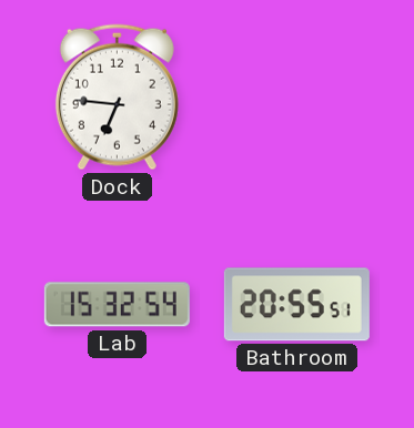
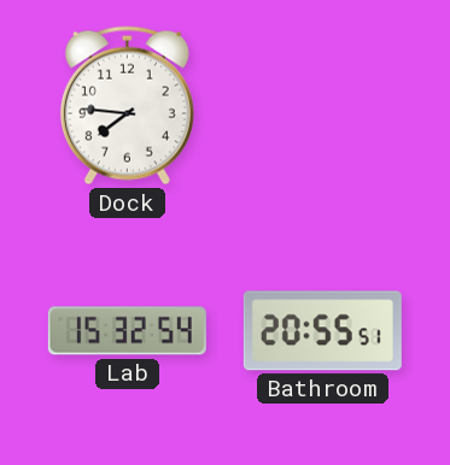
Dock: 6:46 -> 7:46 (127, 106)
